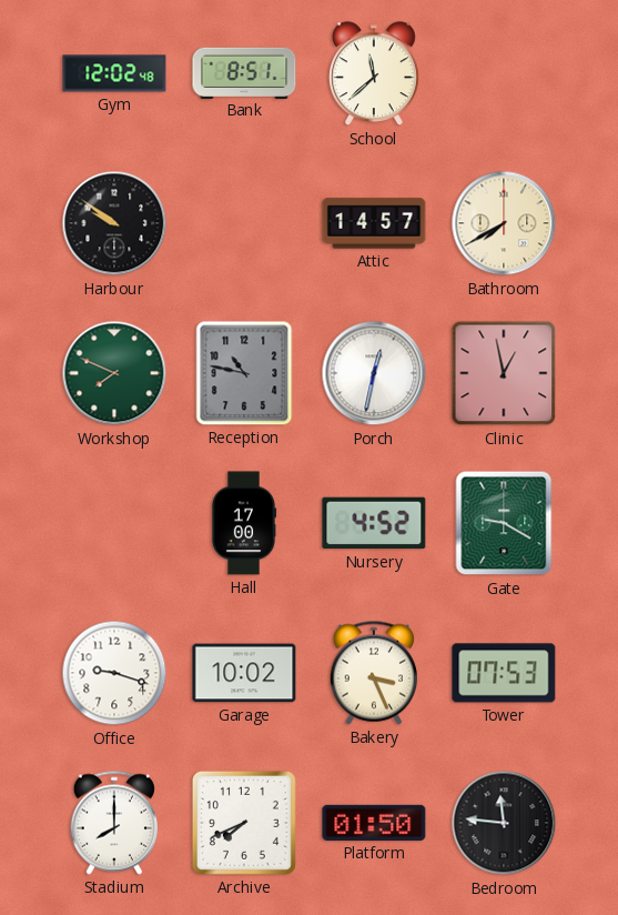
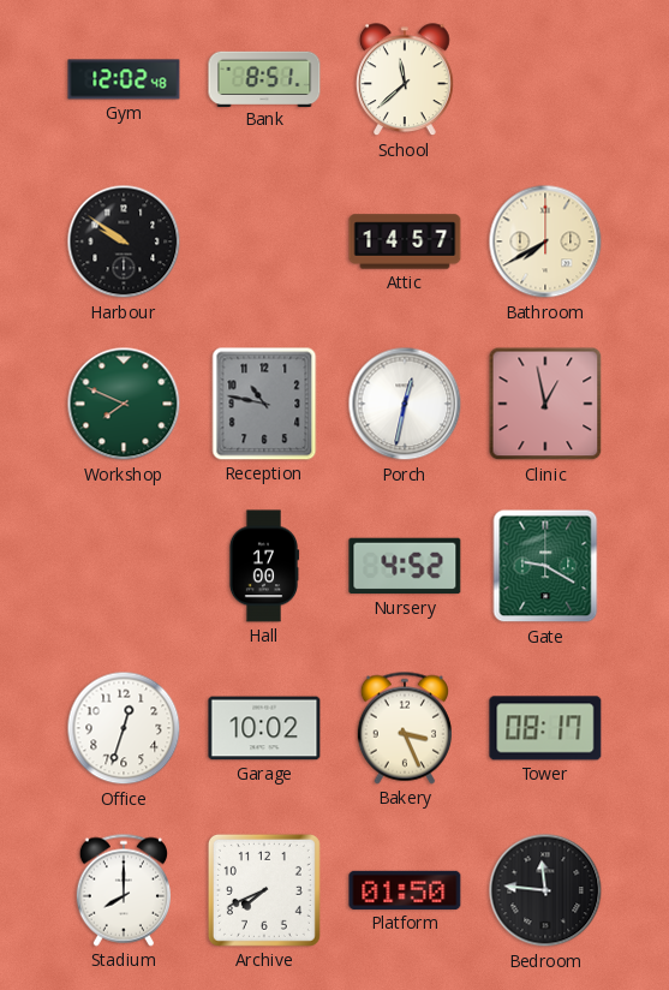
Office: 9:18 -> 12:33 (124, 728)
Tower: 07:53 -> 08:17 (545, 728)
